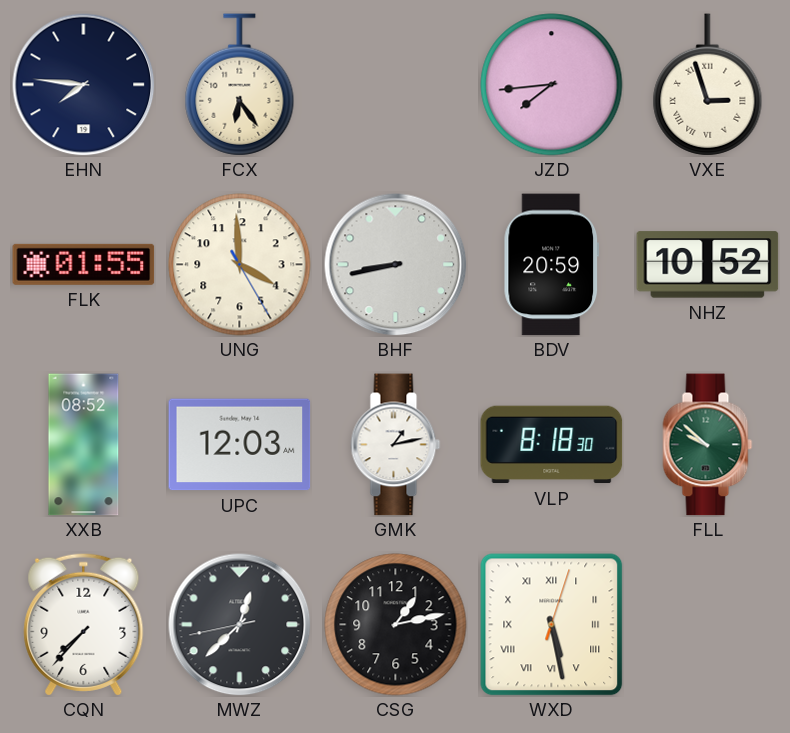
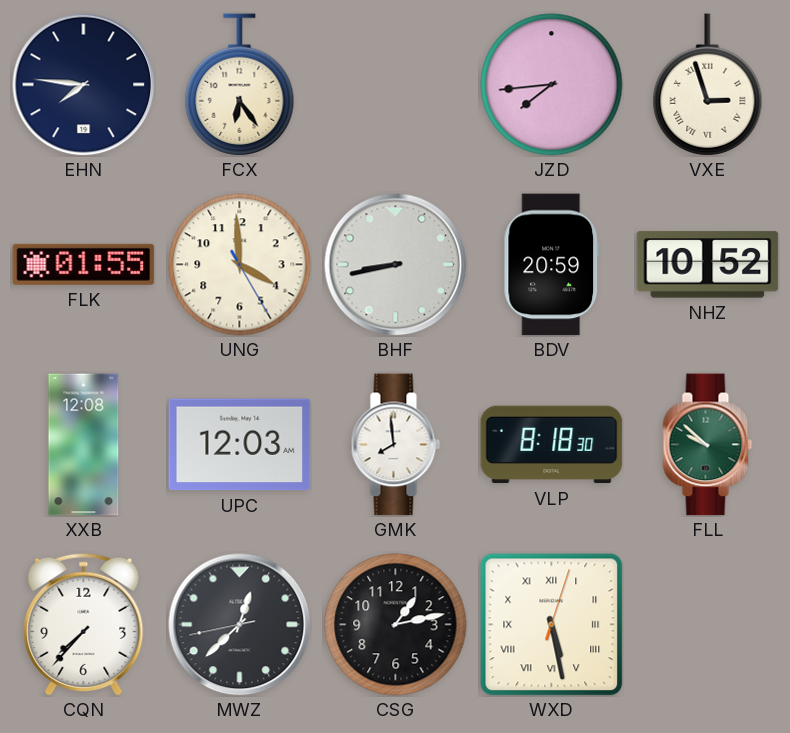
XXB: 08:52 -> 12:08 (84, 445)
GMK: 1:13 -> 7:59 (396, 445)
